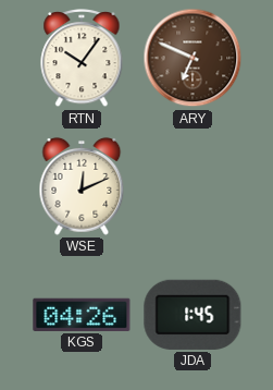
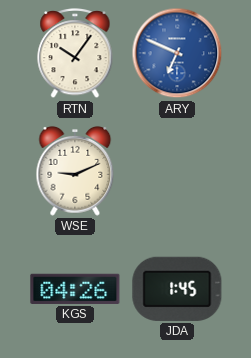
ARY dial: brown -> blue (177, 53)
WSE: 12:11 -> 9:11 (75, 171)
